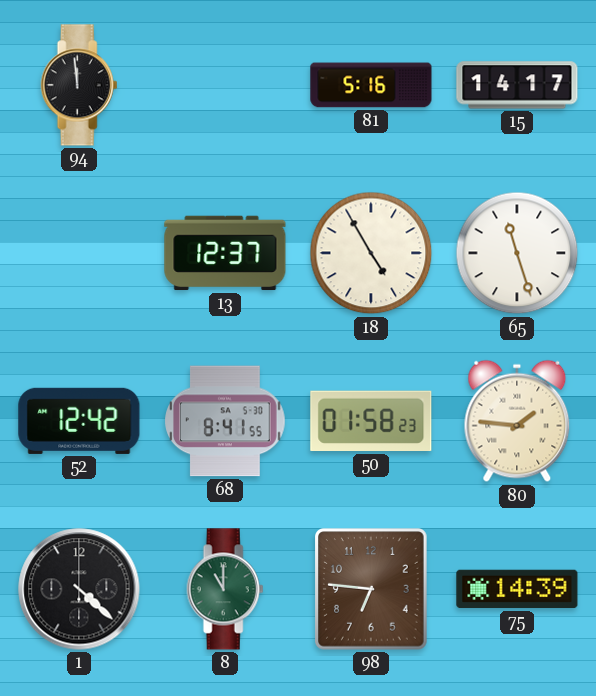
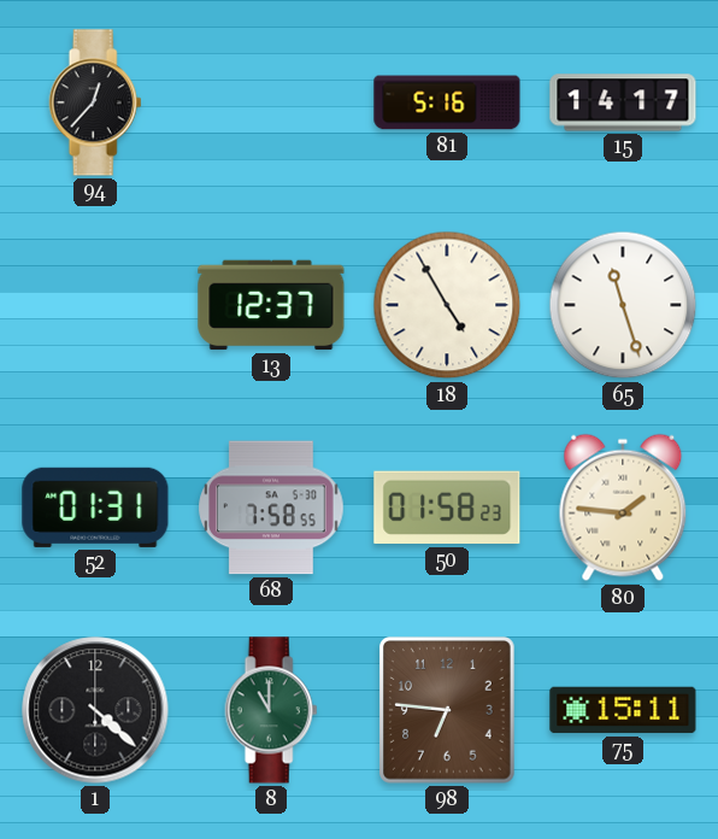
94: 11:59 -> 12:37 (95, 102)
52: 12:42 -> 01:31 (95, 507)
68: 8:41 -> 7:58 (271, 507)
75: 14:39 -> 15:11 (623, 710)
